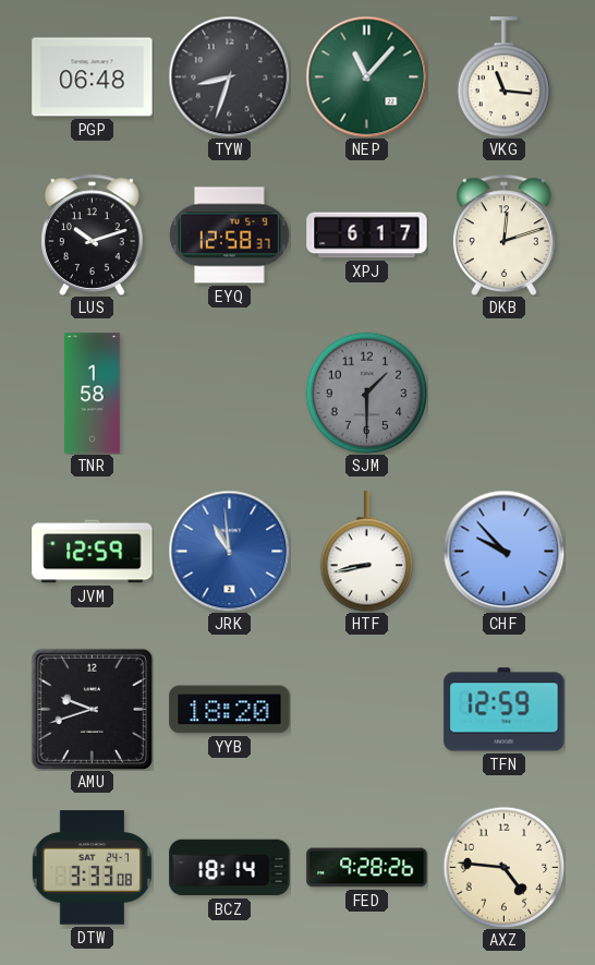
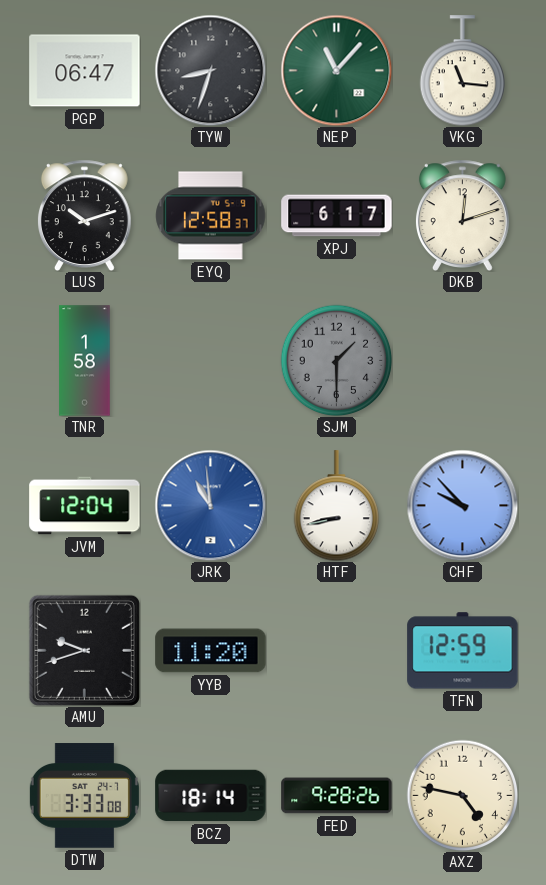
PGP: 06:48 -> 06:47 (85, 71)
JVM: 12:59 -> 12:04 (85, 506)
YYB: 18:20 -> 11:20 (211, 651)
AXZ: 4:46 -> 4:47 (462, 795)
